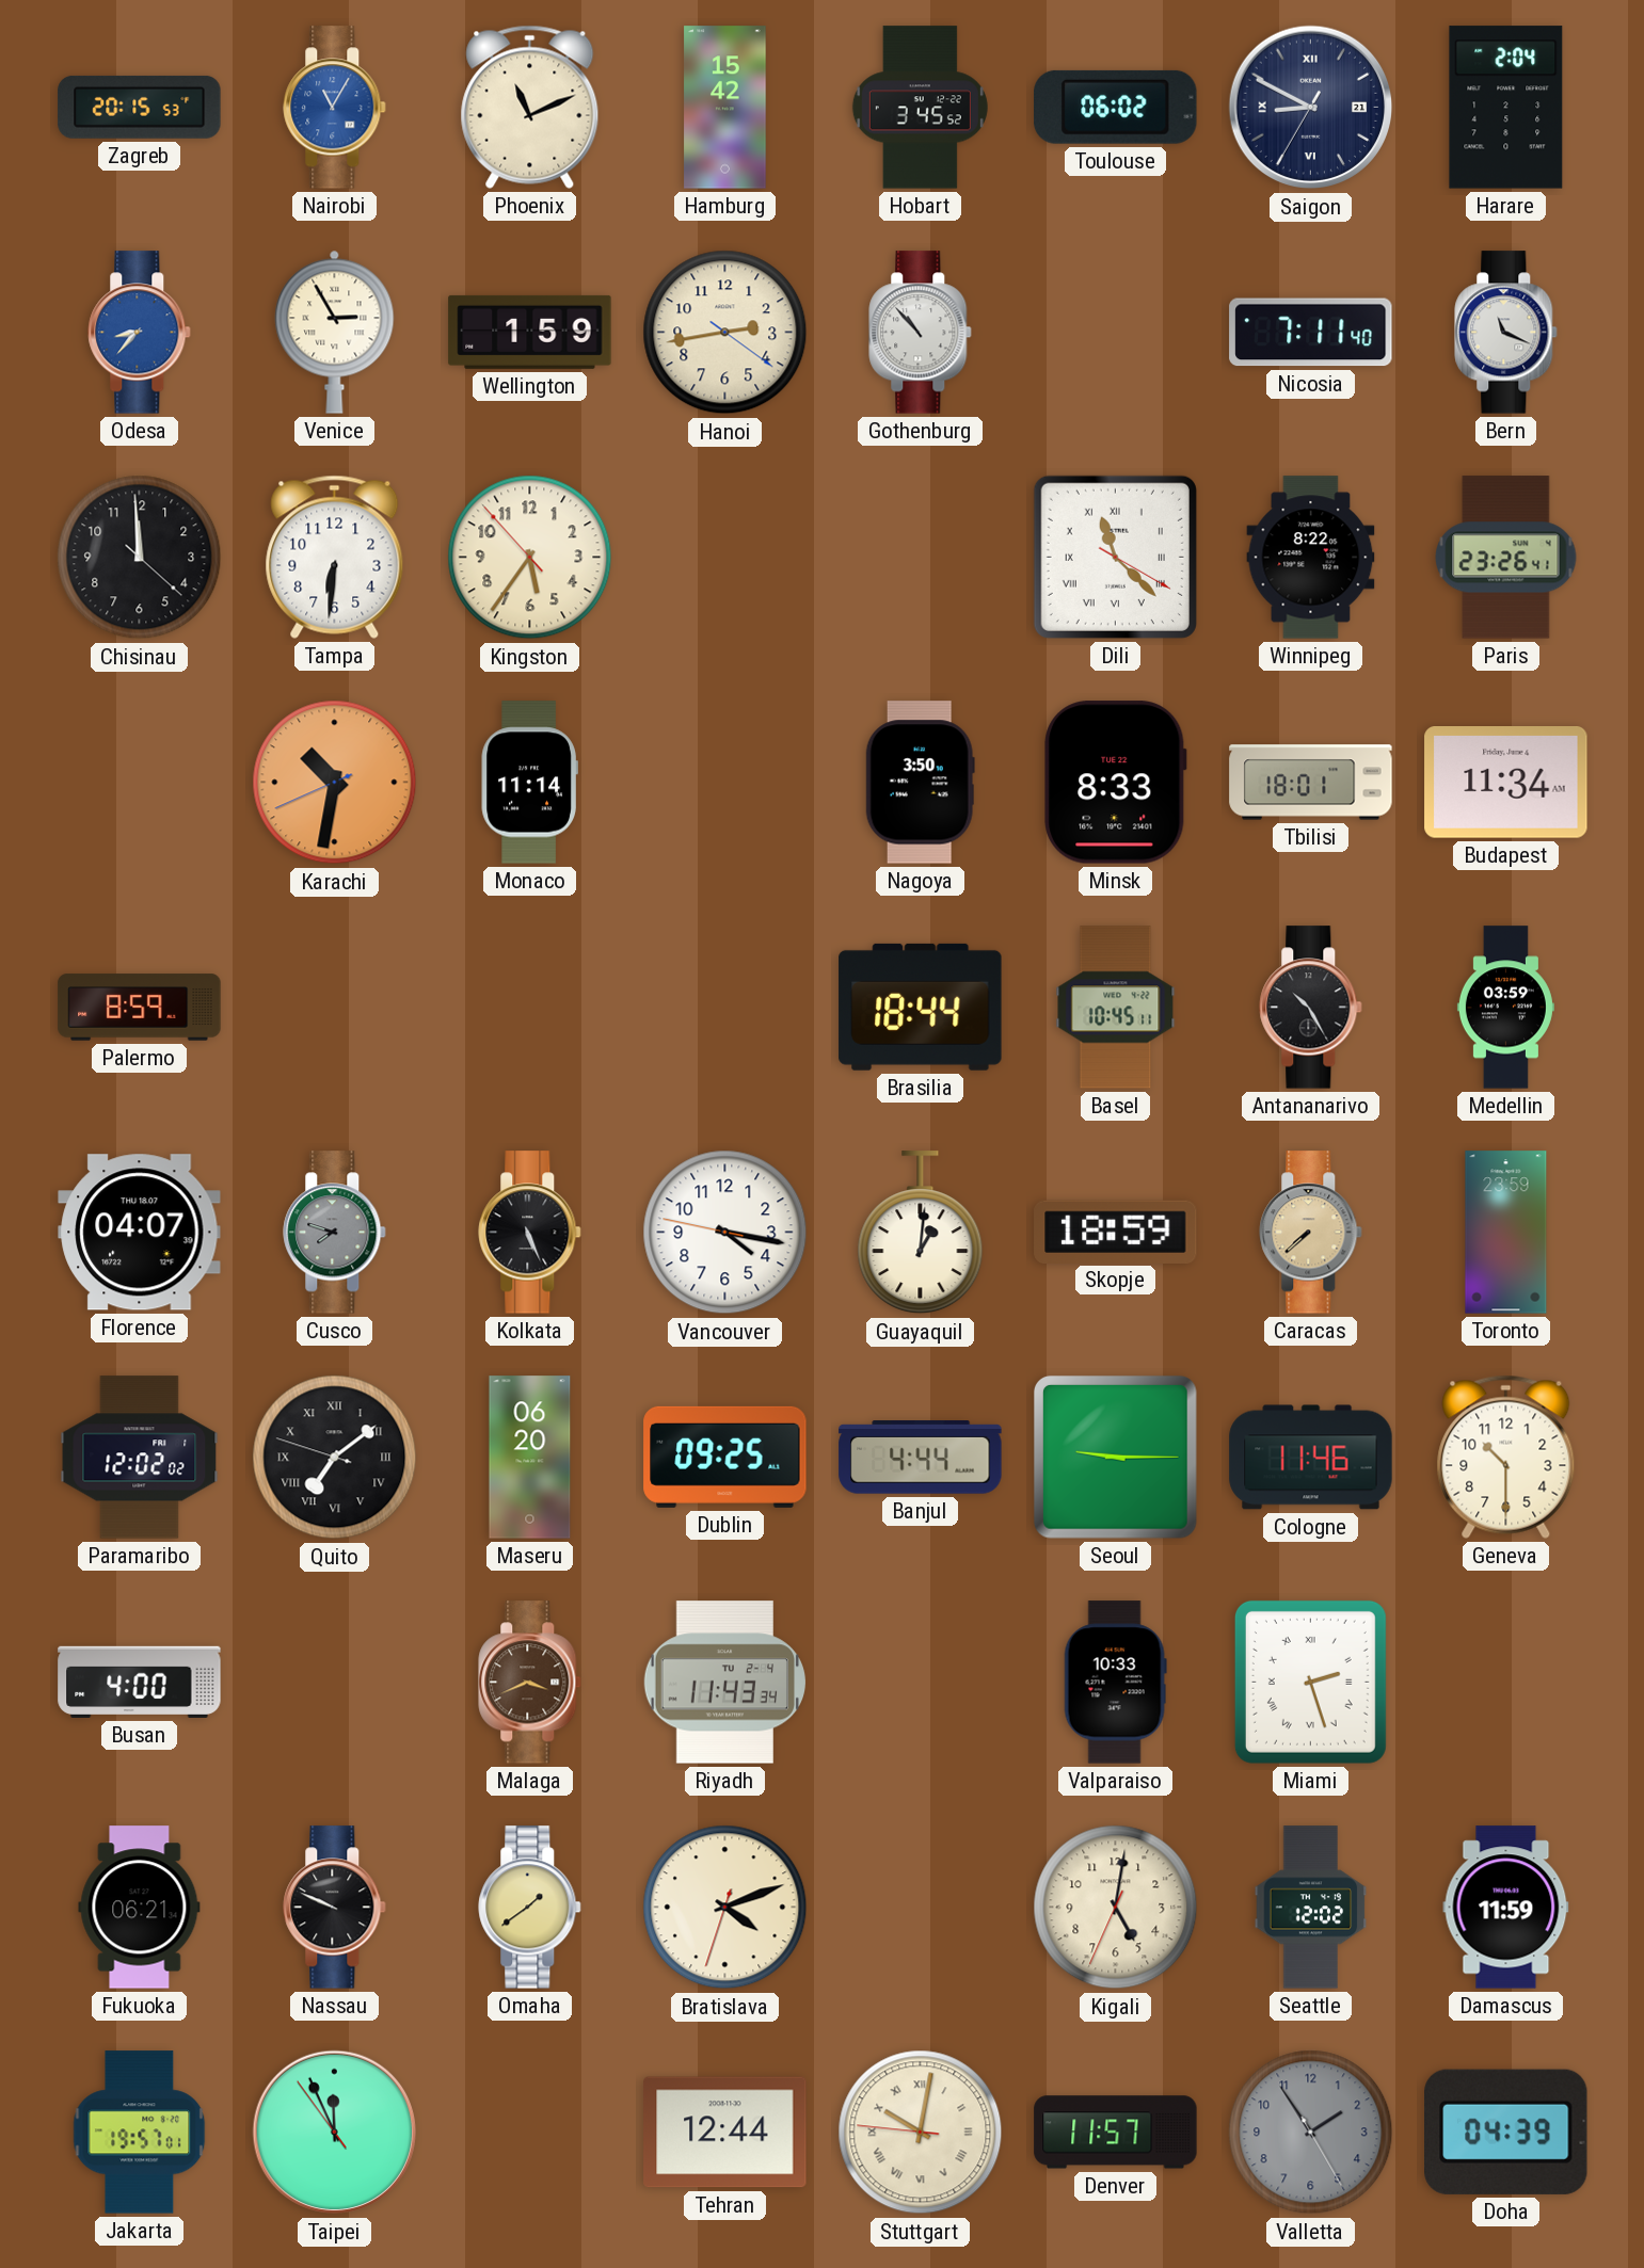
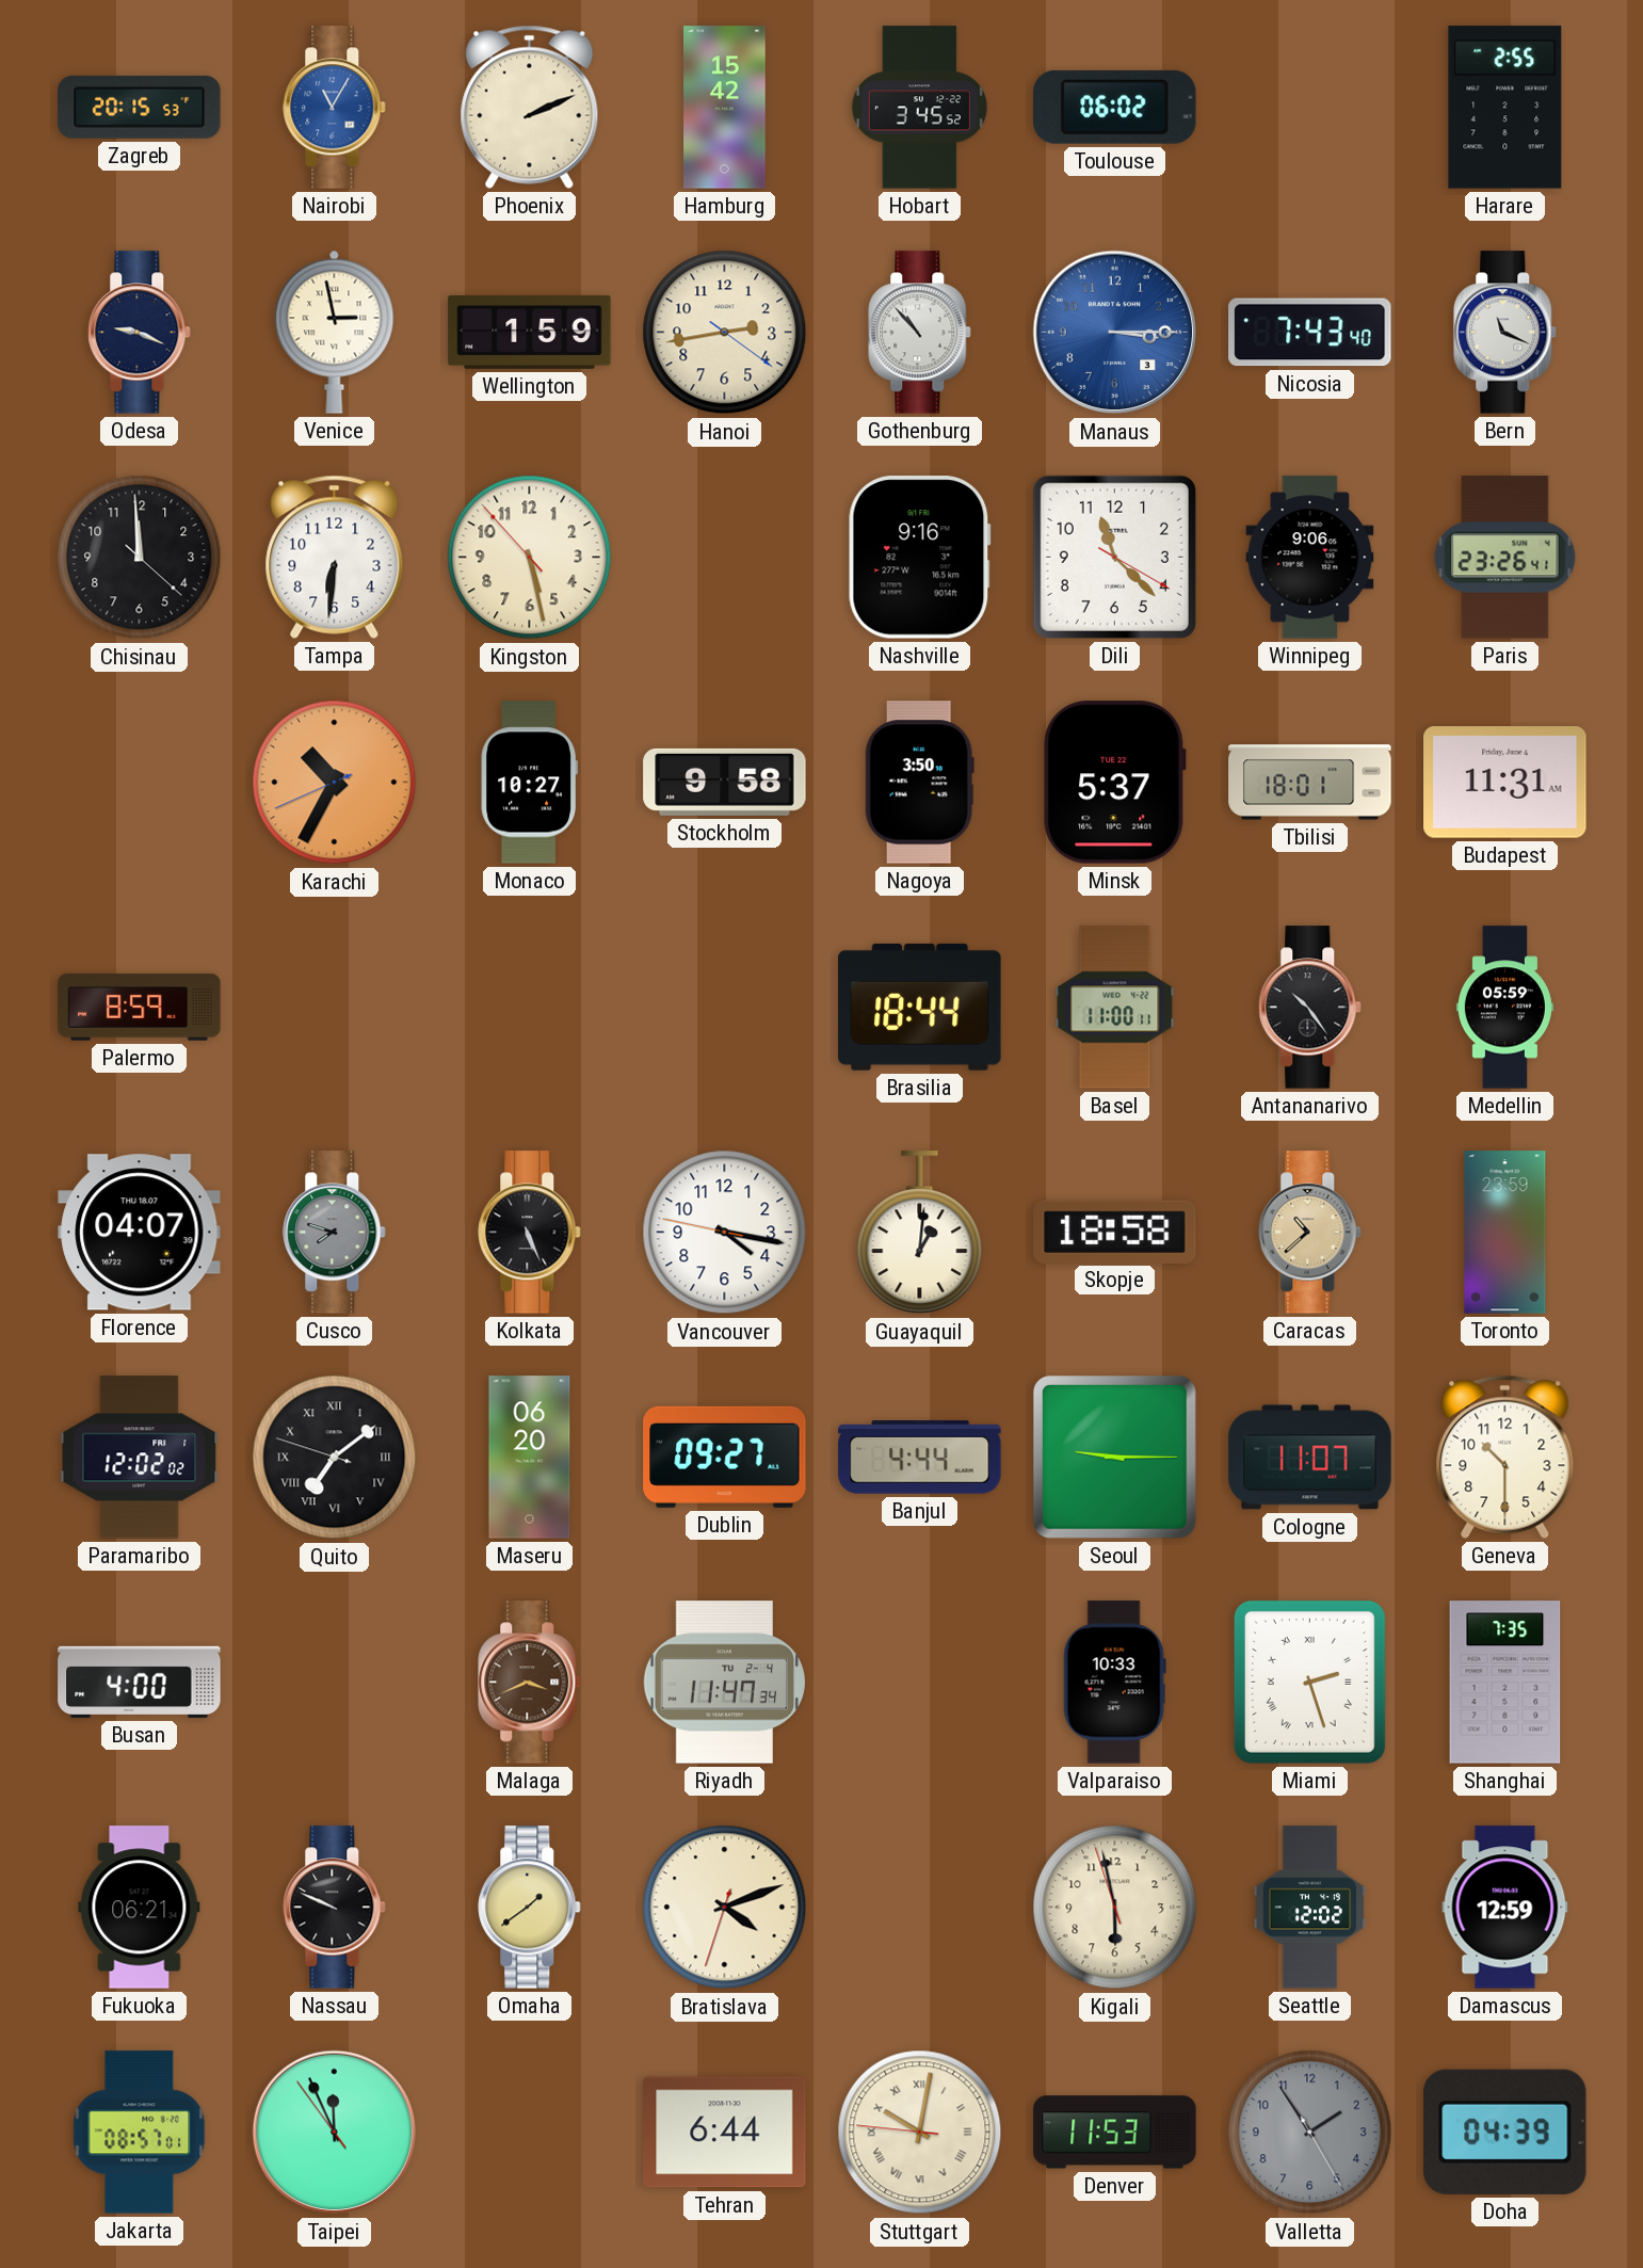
Phoenix: 11:11 -> 2:11 (530, 107)
Saigon: 8:49 -> none (1311, 108)
Harare: 2:04 -> 2:55 (1505, 108)
Odesa: 8:37 -> 9:19 (140, 333)
Odesa dial: blue -> navy (140, 333)
Venice: 2:55 -> 2:58 (335, 332)
Manaus: none -> 3:15 (1115, 333)
Nicosia: 7:11 -> 7:43 (1310, 333)
Kingston: 5:35 -> 5:27 (530, 558)
Nashville: none -> 9:16 (919, 558)
Dili numerals: Roman -> Arabic (1114, 557)
Winnipeg: 8:22 -> 9:06 (1310, 558)
Karachi: 10:31 -> 10:34 (335, 783)
Monaco: 11:14 -> 10:27 (529, 783)
Stockholm: none -> 9:58 (725, 782)
Minsk: 8:33 -> 5:37 (1115, 783)
Budapest: 11:34 -> 11:31 (1505, 783)
Basel: 10:45 -> 11:00 (1115, 1008)
Antananarivo: 10:25 -> 10:24 (1310, 1008)
Medellin: 03:59 -> 05:59 (1504, 1008)
Skopje: 18:59 -> 18:58 (1115, 1232)
Caracas: 7:38 -> 10:38 (1310, 1233)
Dublin: 09:25 -> 09:27 (725, 1457)
Cologne: 11:46 -> 11:07 (1310, 1458)
Riyadh: 11:43 -> 11:47 (725, 1683)
Shanghai: none -> 7:35 (1505, 1683)
Kigali: 5:01 -> 5:57 (1115, 1908)
Damascus: 11:59 -> 12:59 (1505, 1908)
Jakarta: 19:57 -> 08:57 (140, 2133)
Tehran: 12:44 -> 6:44 (725, 2133)
Denver: 11:57 -> 11:53 (1115, 2133)
